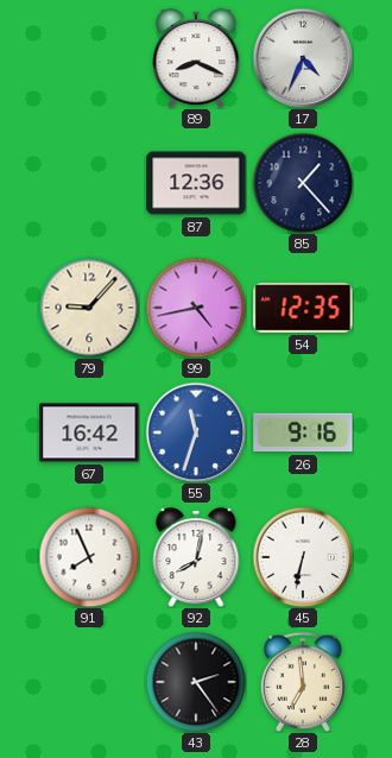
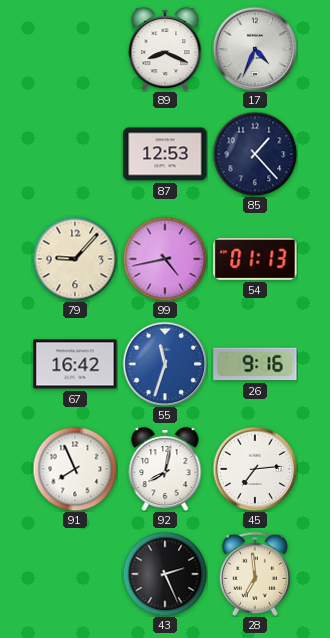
87: 12:36 -> 12:53 (165, 154)
54: 12:35 -> 01:13 (255, 259)
45: 6:32 -> 7:14 (255, 469)
43: 2:24 -> 2:26 (165, 574)
